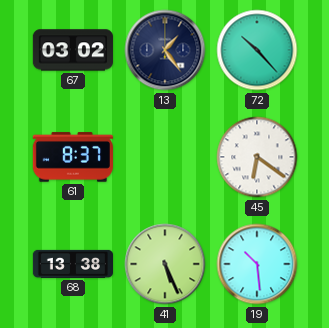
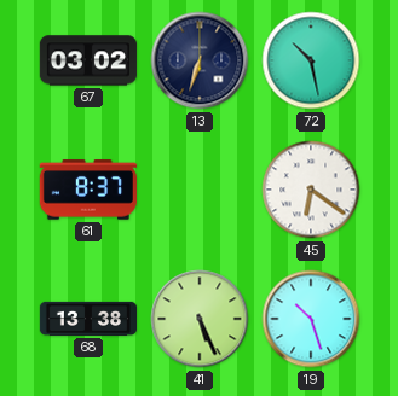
13: 1:24 -> 6:33 (200, 60)
72: 10:23 -> 10:28 (311, 60)
19: 10:29 -> 10:27 (311, 319)
